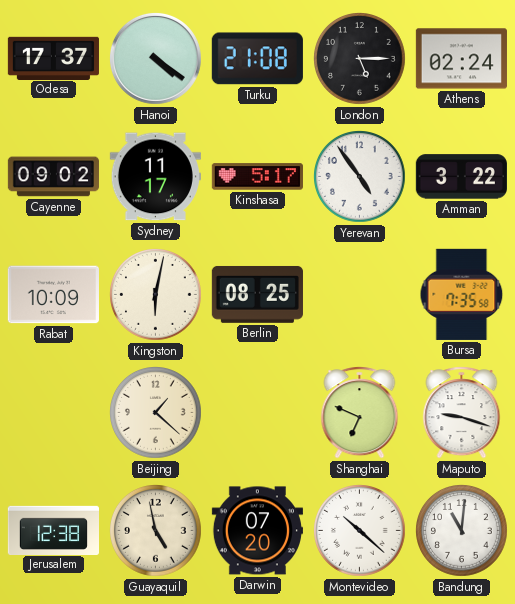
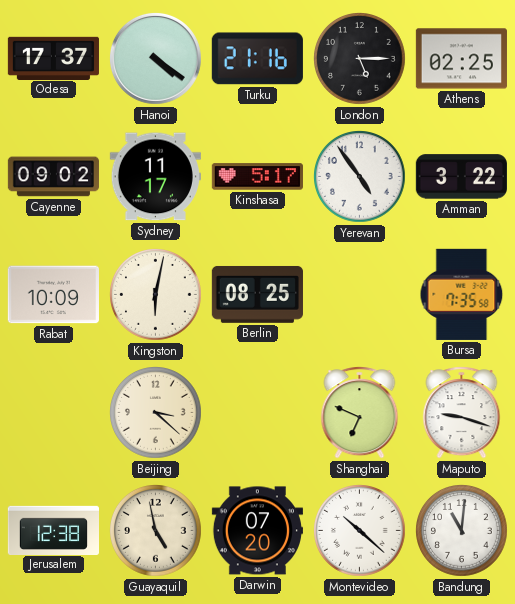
Turku: 21:08 -> 21:16 (257, 59)
Athens: 02:24 -> 02:25 (461, 59)
Beijing: 1:22 -> 3:22 (156, 413)
